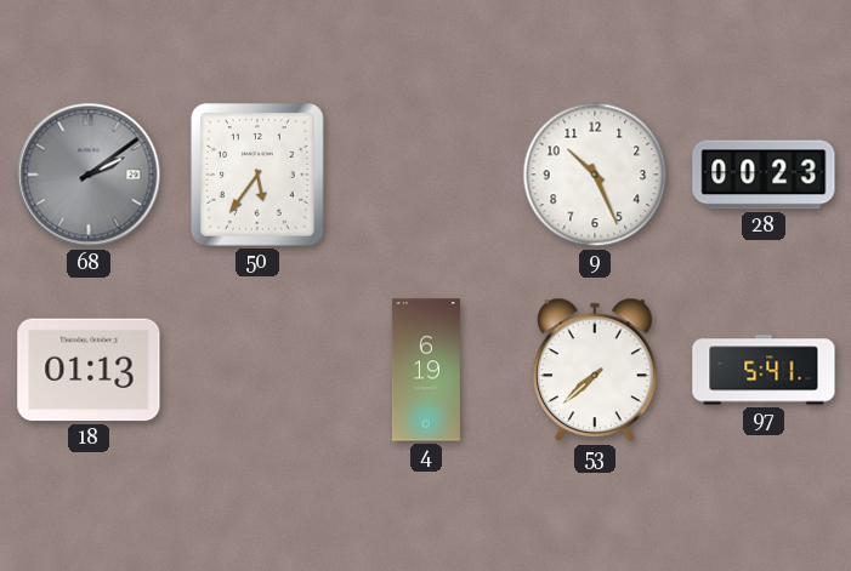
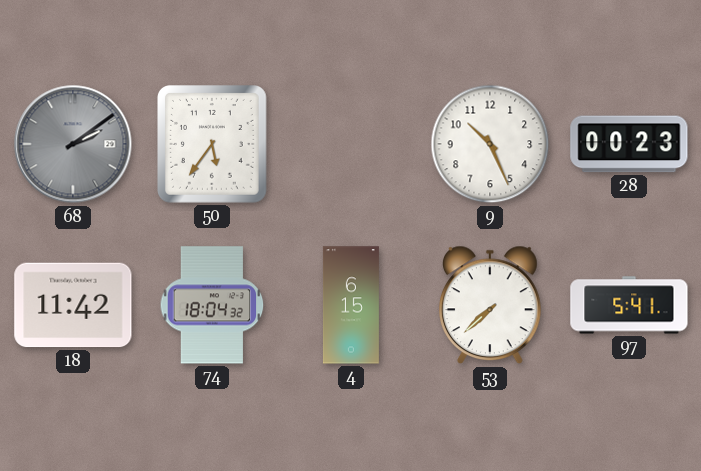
18: 01:13 -> 11:42 (73, 305)
74: none -> 18:04 (212, 305)
4: 6:19 -> 6:15 (351, 305)
